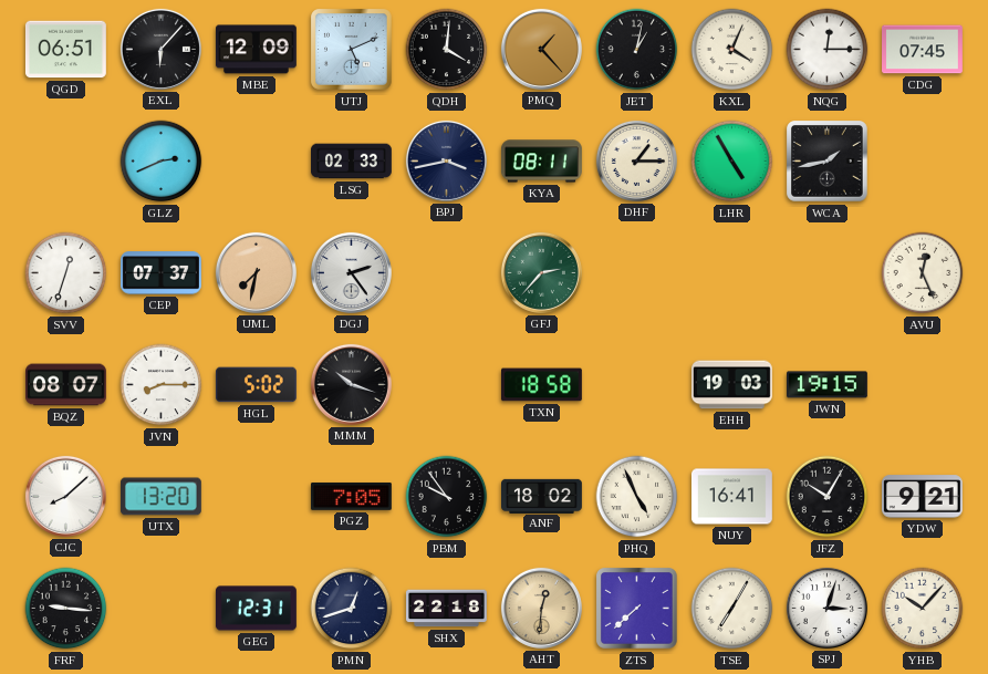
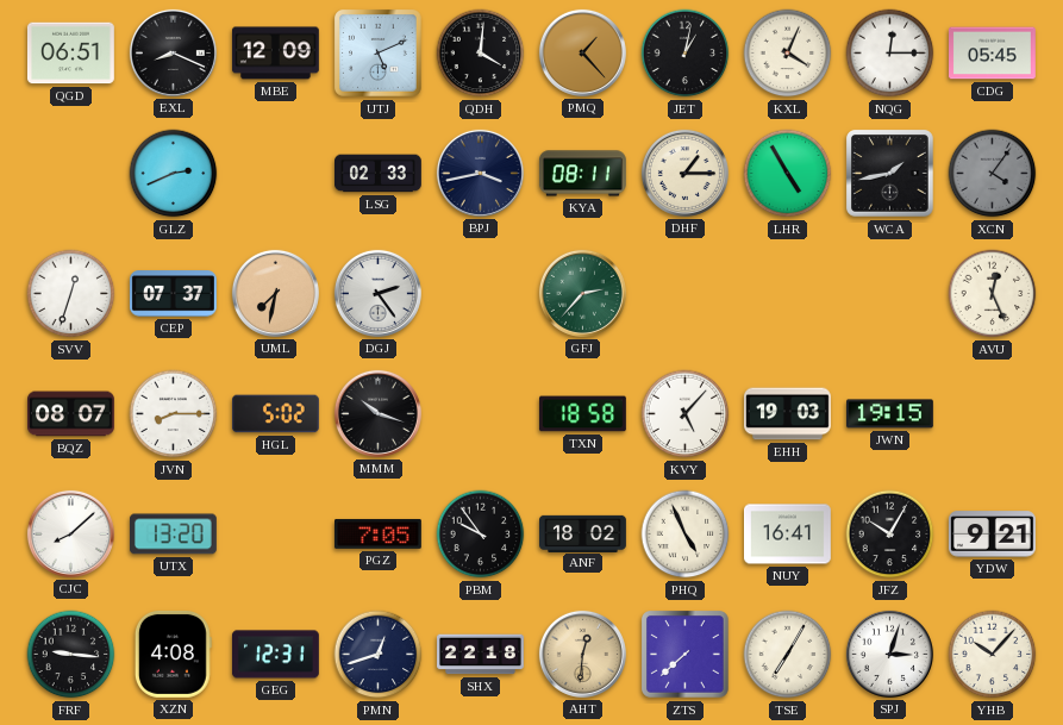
EXL: 6:07 -> 8:19 (173, 52)
CDG: 07:45 -> 05:45 (993, 54)
XCN: none -> 4:06 (993, 174)
KVY: none -> 5:07 (686, 414)
XZN: none -> 4:08 (173, 654)
